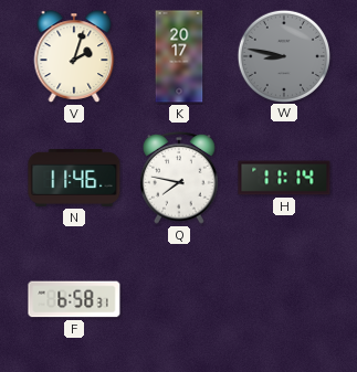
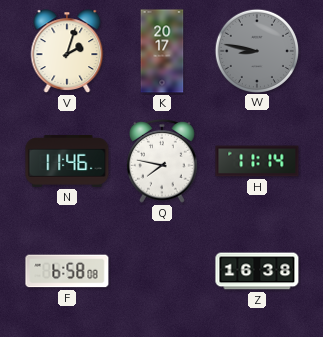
F: 6:58:31 -> 6:58:08 (67, 271)
Z: none -> 16:38 (257, 271)
